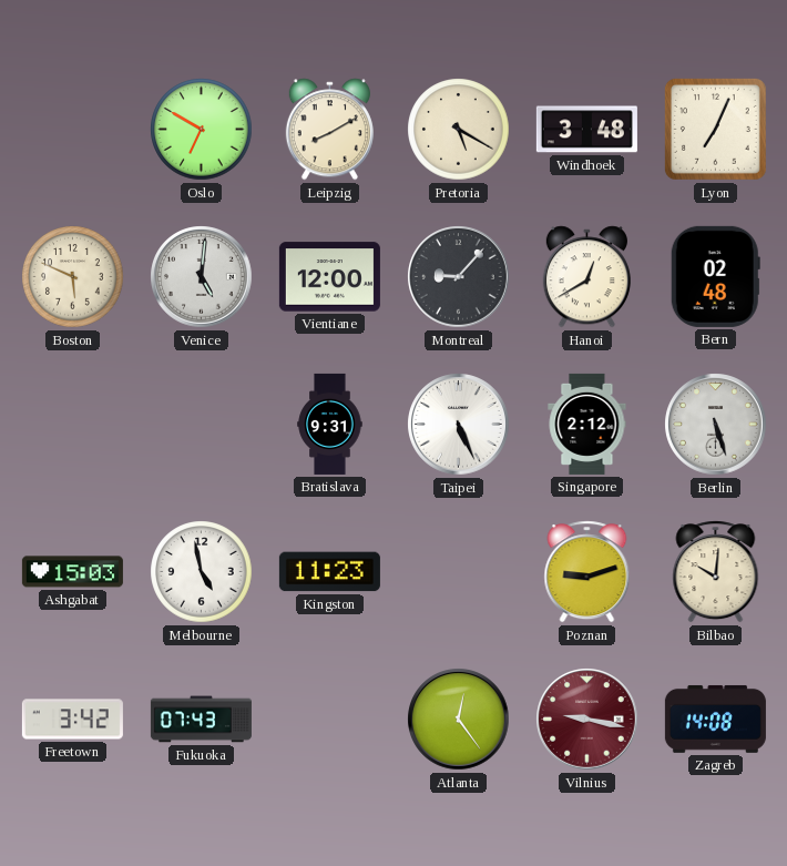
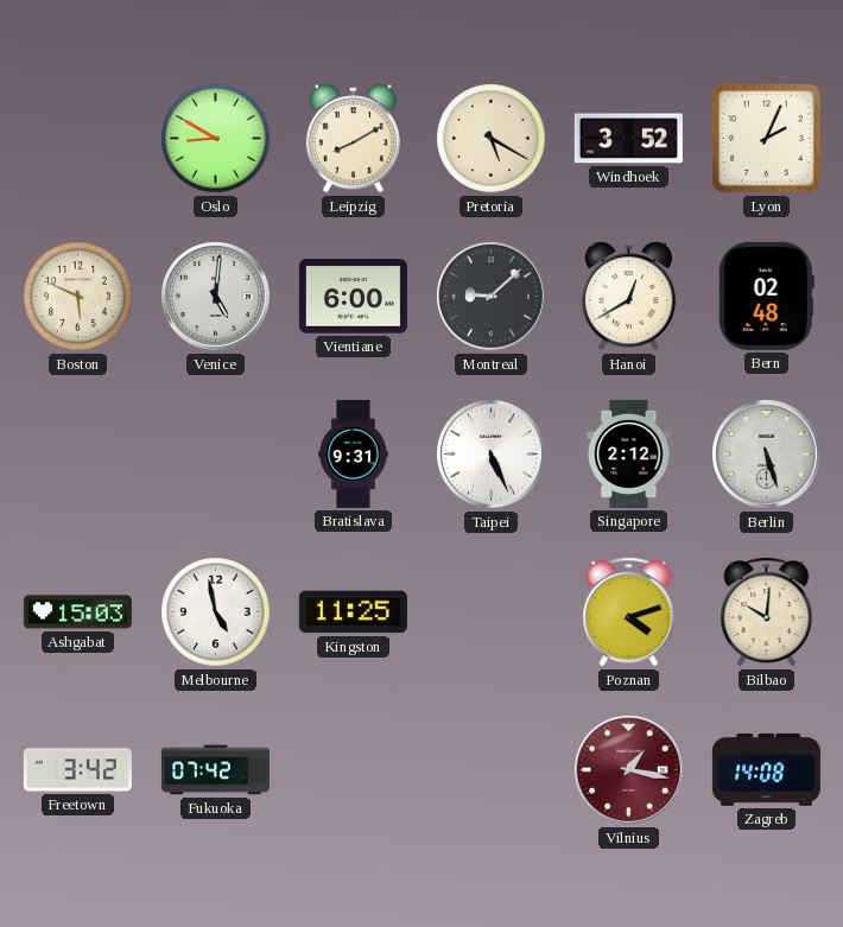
Oslo: 6:50 -> 8:50 (216, 139)
Windhoek: 3:48 -> 3:52 (628, 139)
Lyon: 7:04 -> 2:04 (766, 138)
Vientiane: 12:00 -> 6:00 (353, 297)
Montreal: 9:07 -> 9:08 (492, 297)
Kingston: 11:23 -> 11:25 (353, 612)
Poznan: 9:12 -> 4:12 (629, 612)
Fukuoka: 07:43 -> 07:42 (215, 770)
Atlanta: 12:24 -> none (459, 720)
Vilnius: 9:17 -> 1:17 (629, 770)
